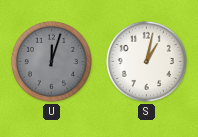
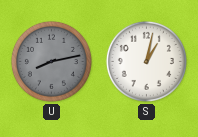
U: 12:03 -> 8:13 (51, 61)
